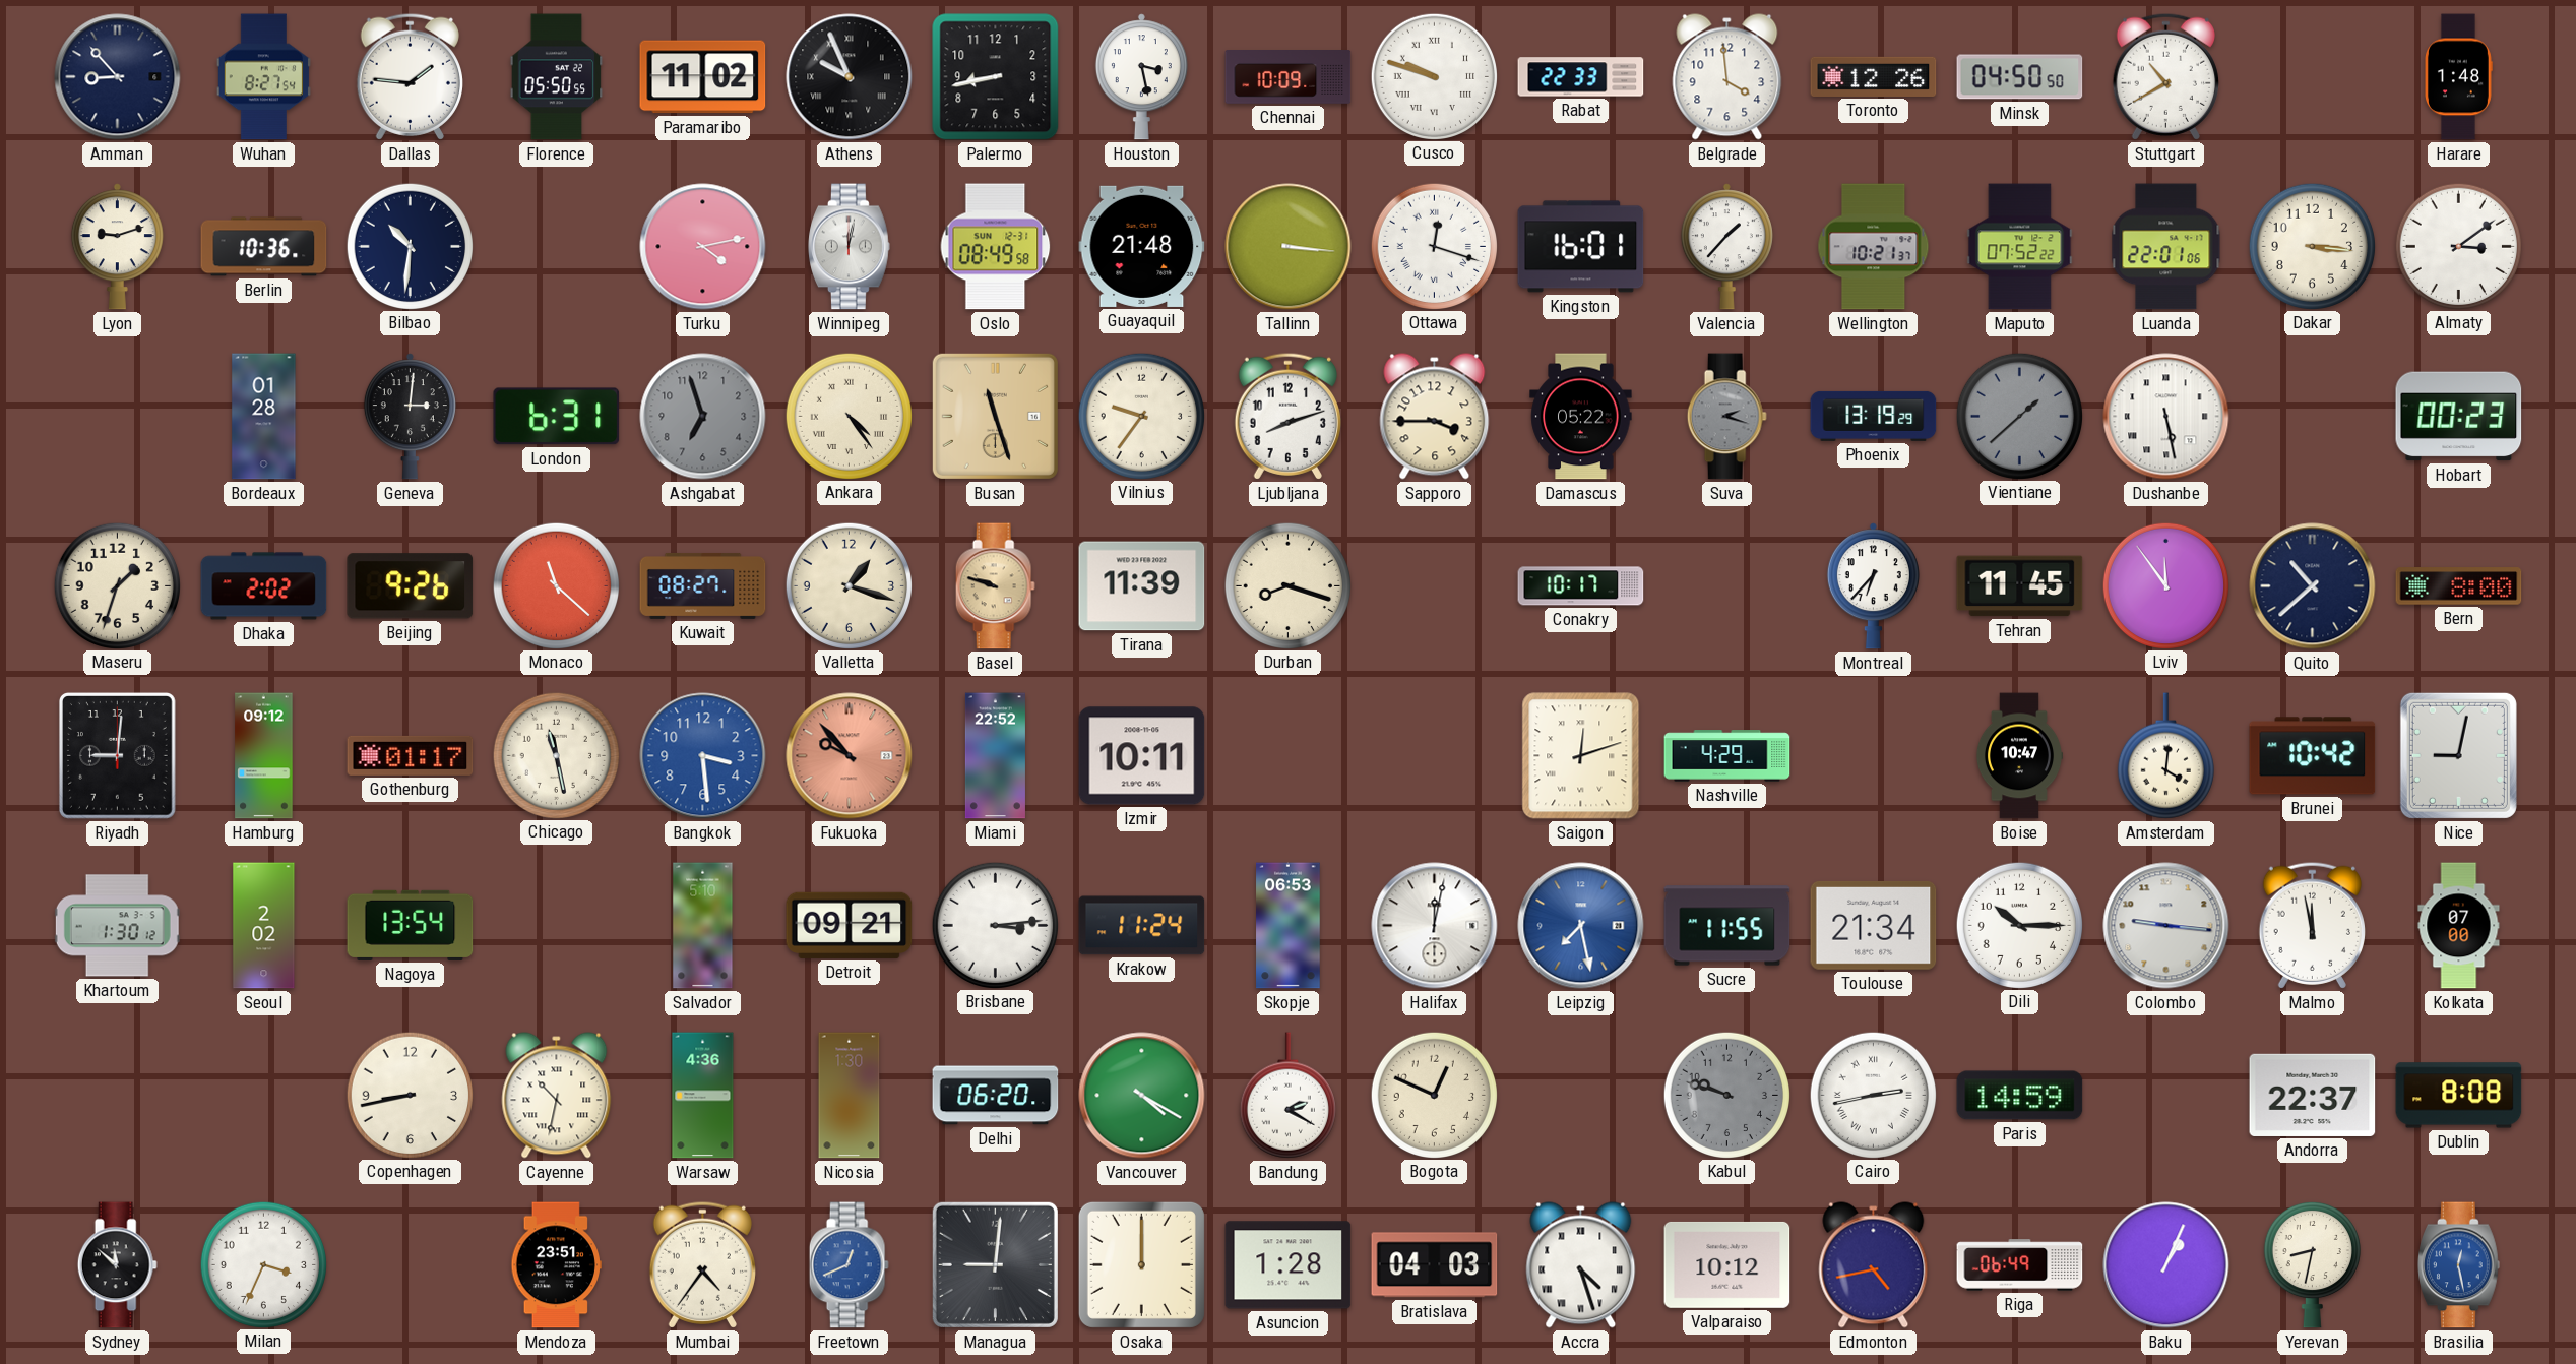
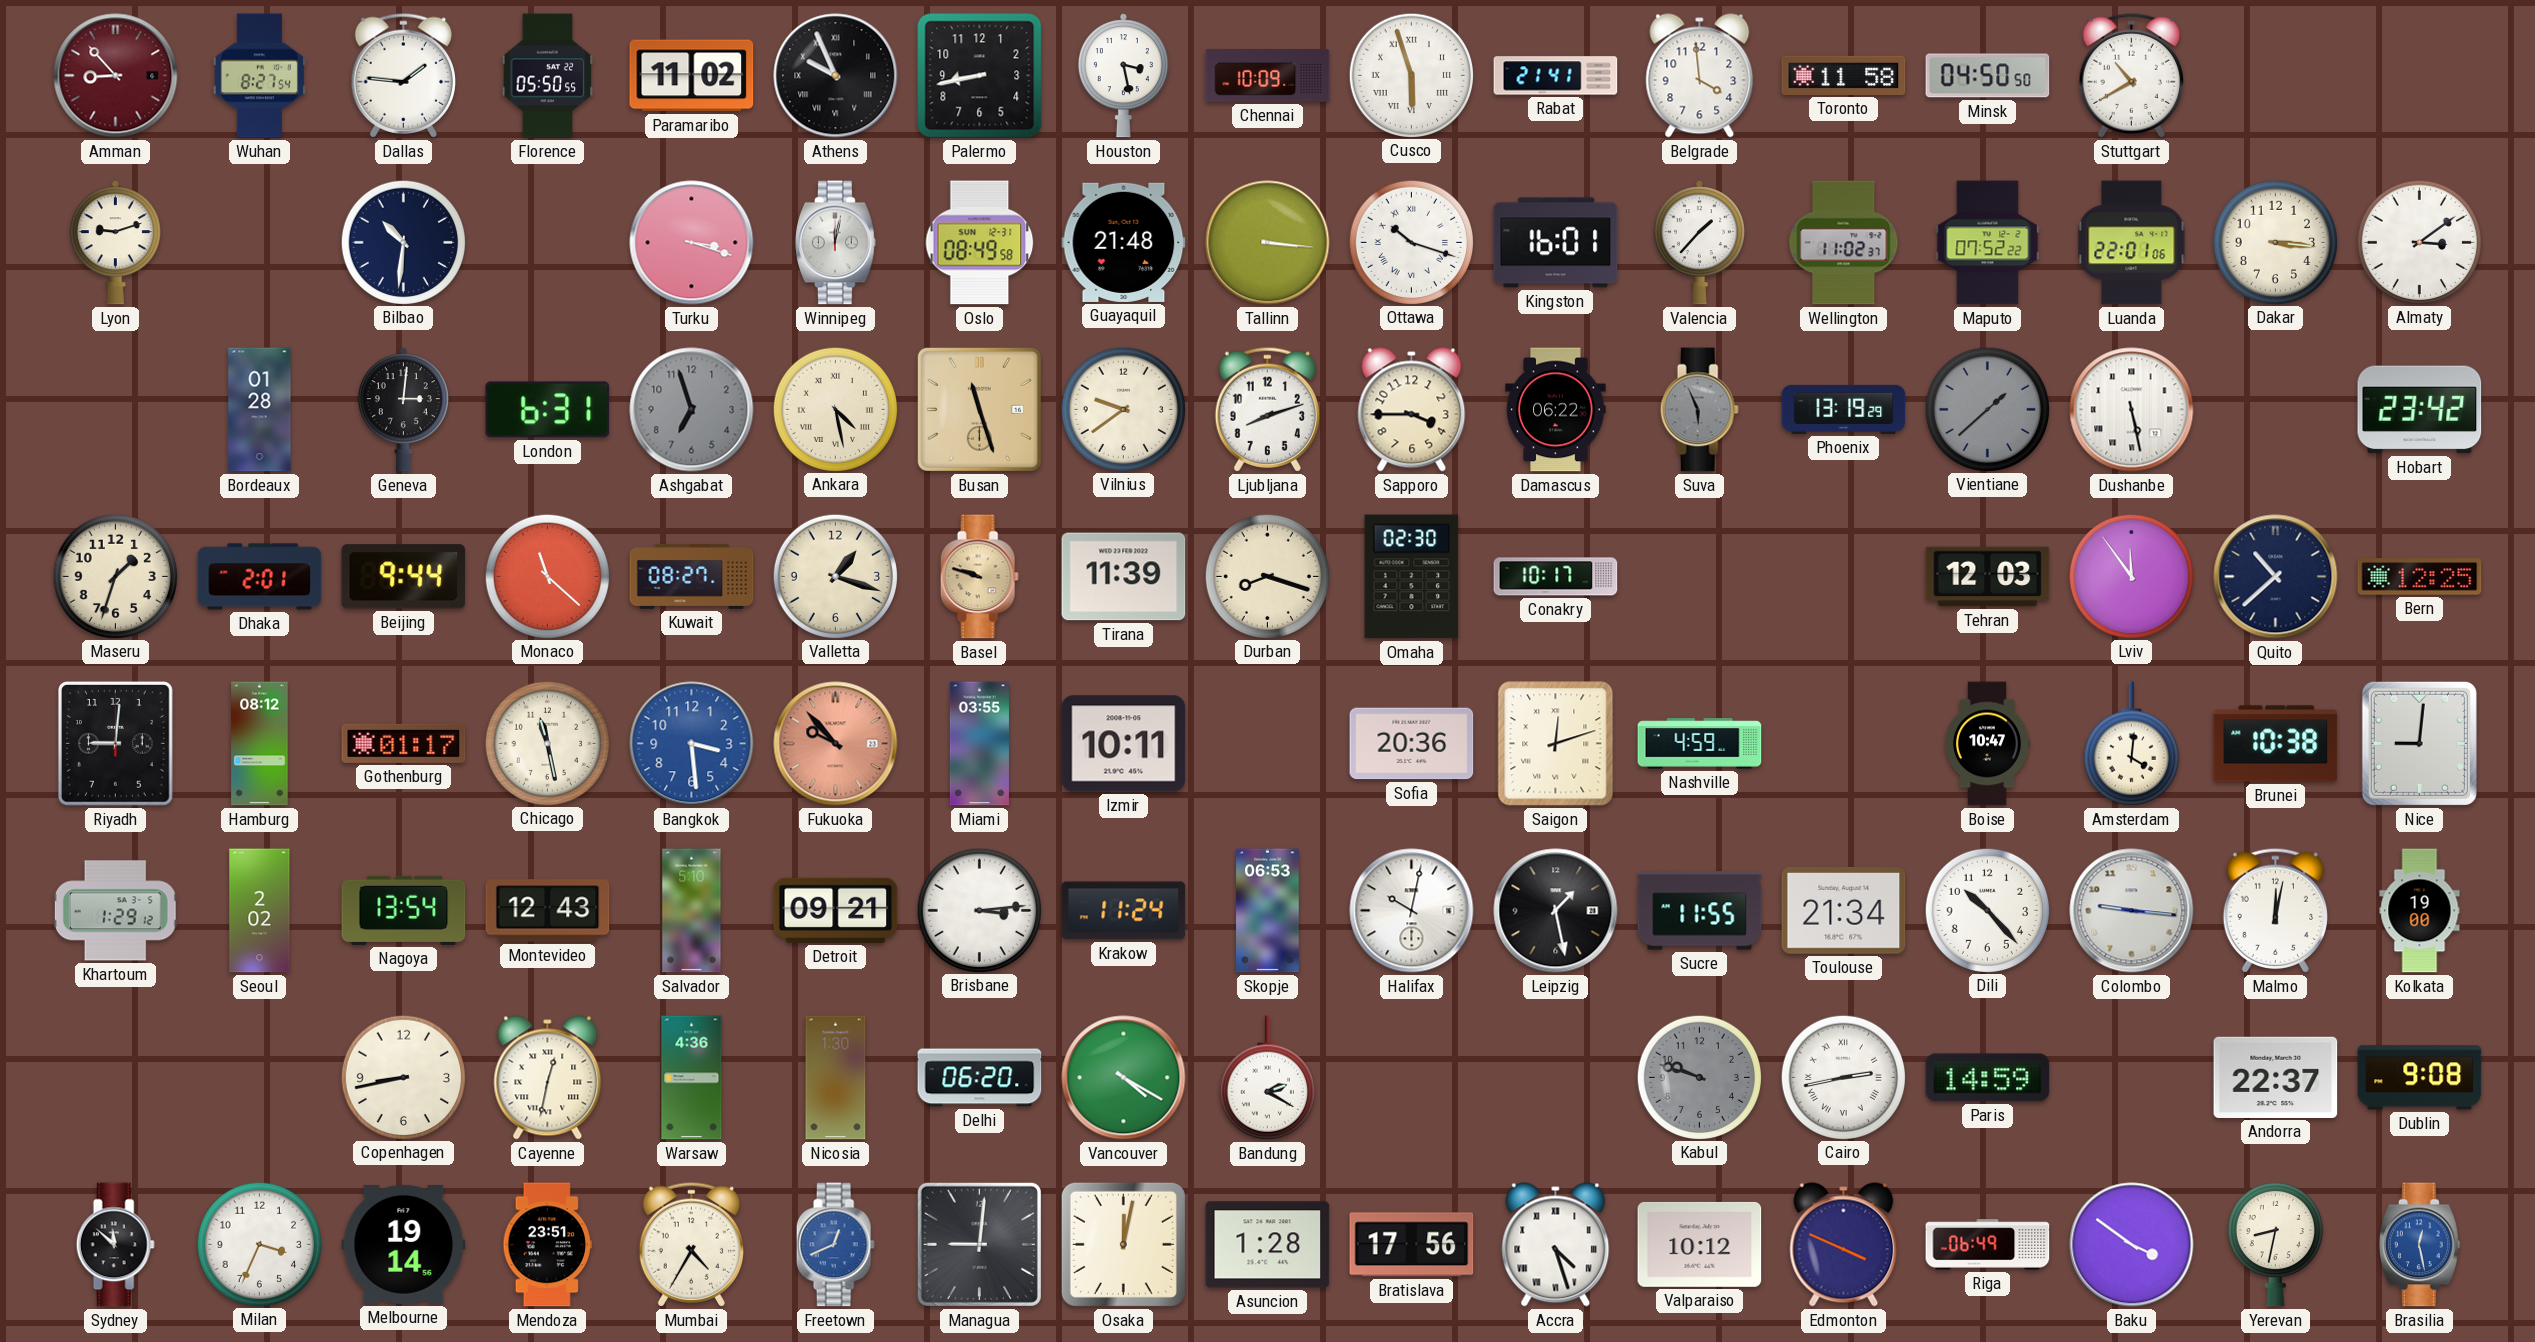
Amman dial: navy -> burgundy (116, 76)
Cusco: 9:48 -> 5:57 (1411, 75)
Rabat: 22:33 -> 21:41 (1556, 76)
Toronto: 12:26 -> 11:58 (1844, 75)
Harare: 1:48 -> none (2458, 77)
Berlin: 10:36 -> none (264, 247)
Turku: 4:13 -> 3:18 (692, 243)
Ottawa: 12:18 -> 10:18 (1411, 242)
Wellington: 10:21 -> 11:02 (1844, 243)
Ankara: 4:24 -> 4:28 (835, 409)
Vilnius: 9:36 -> 9:39 (1123, 409)
Damascus: 05:22 -> 06:22 (1556, 410)
Suva: 2:18 -> 5:56 (1699, 410)
Hobart: 00:23 -> 23:42 (2420, 410)
Dhaka: 2:02 -> 2:01 (260, 577)
Beijing: 9:26 -> 9:44 (404, 577)
Omaha: none -> 02:30 (1412, 577)
Montreal: 6:37 -> none (1873, 586)
Tehran: 11:45 -> 12:03 (1988, 577)
Bern: 8:00 -> 12:25 (2420, 577)
Hamburg: 09:12 -> 08:12 (260, 744)
Miami: 22:52 -> 03:55 (979, 744)
Sofia: none -> 20:36 (1412, 744)
Nashville: 4:29 -> 4:59 (1700, 744)
Brunei: 10:42 -> 10:38 (2276, 744)
Nice: 9:02 -> 9:01 (2419, 743)
Khartoum: 1:30 -> 1:29 (115, 911)
Montevideo: none -> 12:43 (548, 911)
Halifax: 12:02 -> 10:02 (1412, 911)
Leipzig: 7:28 -> 1:28 (1556, 911)
Leipzig dial: blue -> black (1556, 911)
Dili: 10:15 -> 10:23 (1987, 910)
Malmo: 11:58 -> 12:02 (2275, 910)
Kolkata: 07:00 -> 19:00 (2420, 911)
Cayenne: 10:32 -> 12:32 (548, 1078)
Bogota: 12:49 -> none (1434, 1095)
Dublin: 8:08 -> 9:08 (2420, 1078)
Melbourne: none -> 19:14 (404, 1244)
Mumbai: 4:36 -> 4:35 (691, 1244)
Osaka: 12:00 -> 12:02 (1123, 1244)
Bratislava: 04:03 -> 17:56 (1412, 1245)
Edmonton: 4:43 -> 3:49 (1844, 1245)
Baku: 1:04 -> 3:51 (2132, 1245)
